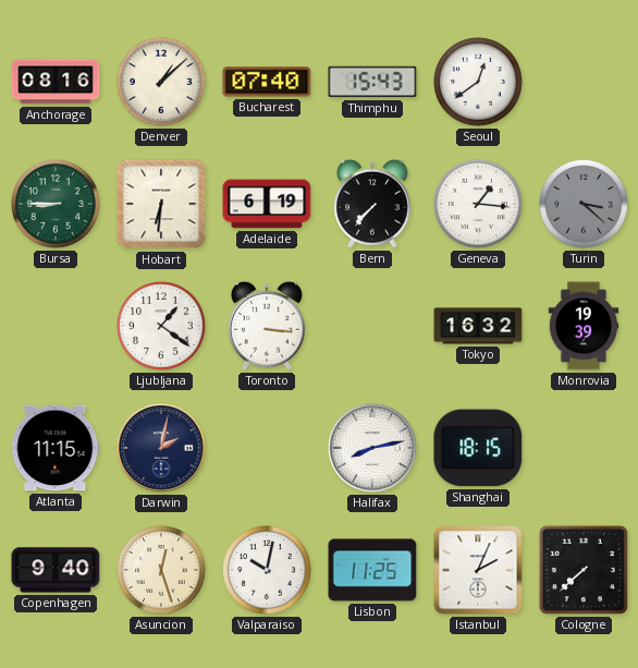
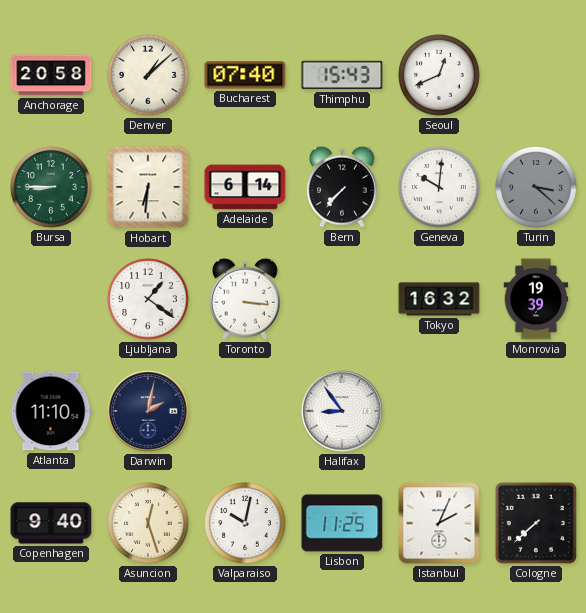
Anchorage: 08:16 -> 20:58 (51, 75)
Seoul: 12:39 -> 12:41 (439, 75)
Adelaide: 6:19 -> 6:14 (245, 187)
Geneva: 1:16 -> 10:01 (439, 187)
Atlanta: 11:15 -> 11:10 (51, 411)
Halifax: 8:13 -> 8:54 (342, 411)
Shanghai: 18:15 -> none (478, 448)
